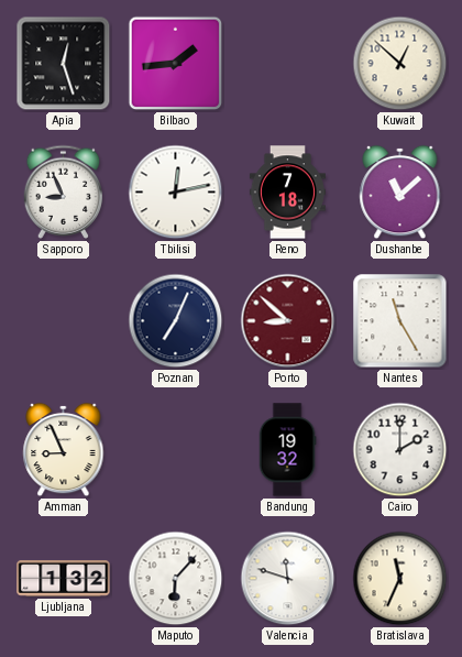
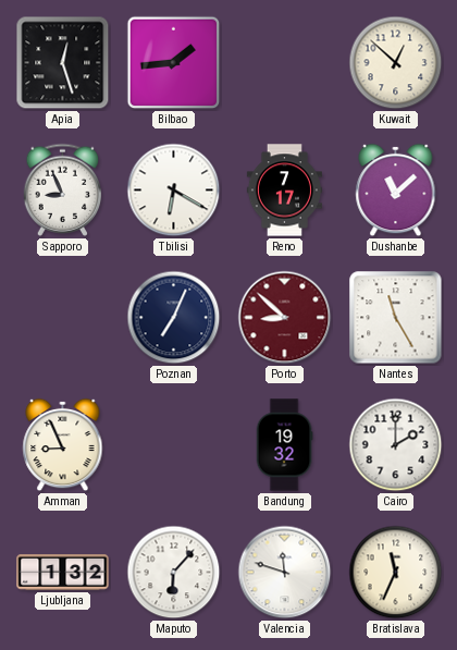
Tbilisi: 12:13 -> 6:20 (174, 191)
Reno: 7:18 -> 7:17 (284, 191)
